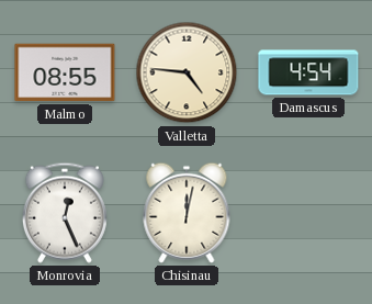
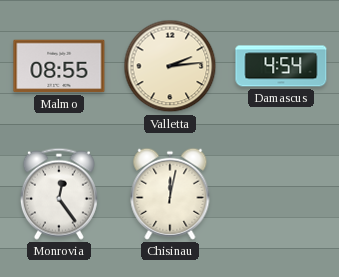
Valletta: 4:46 -> 2:14 (170, 66)
Monrovia: 12:26 -> 12:24 (59, 194)
